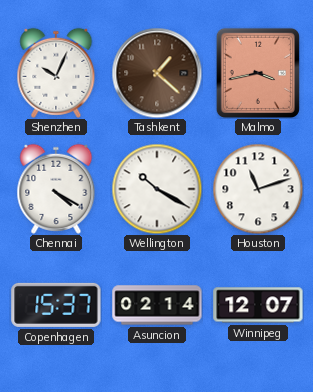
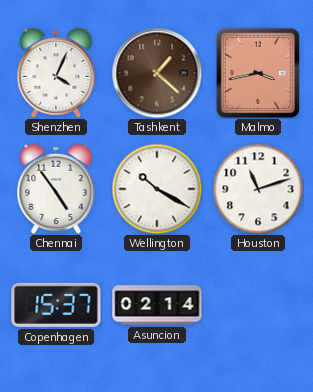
Shenzhen: 10:04 -> 4:04 (56, 73)
Chennai: 4:20 -> 4:54 (56, 189)
Winnipeg: 12:07 -> none (258, 305)
